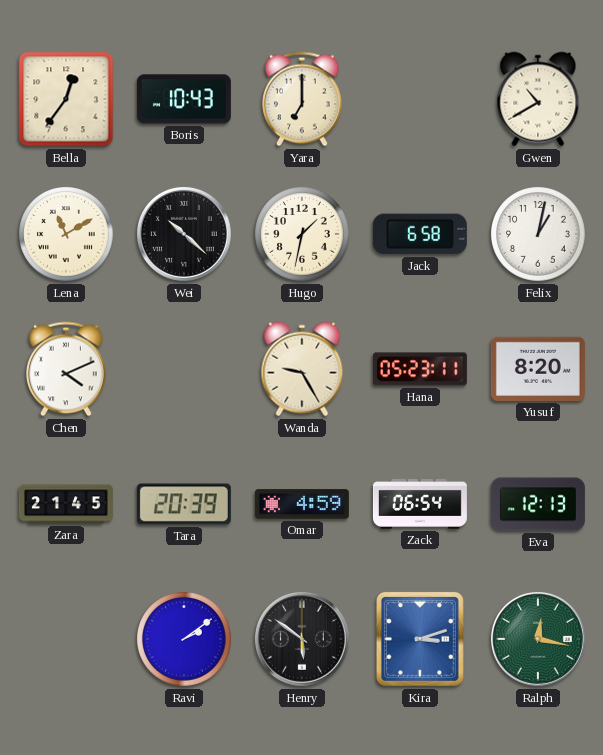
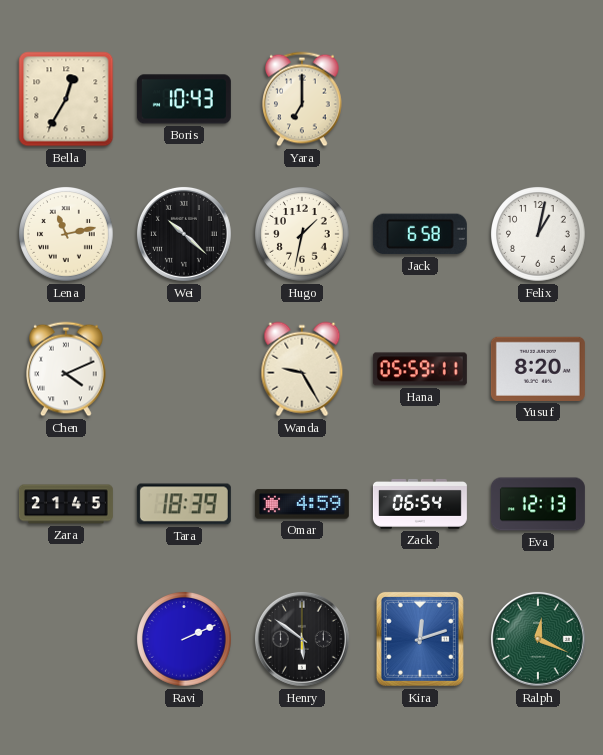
Bella: 12:36 -> 12:35 (66, 99)
Gwen: 10:40 -> none (538, 99)
Lena: 11:10 -> 11:13 (67, 235)
Hana: 05:23 -> 05:59 (420, 369)
Tara: 20:39 -> 18:39 (184, 504)
Ravi: 2:09 -> 2:11 (185, 640)
Kira: 3:12 -> 12:12 (420, 639)
Ralph: 12:17 -> 12:19 (538, 639)
